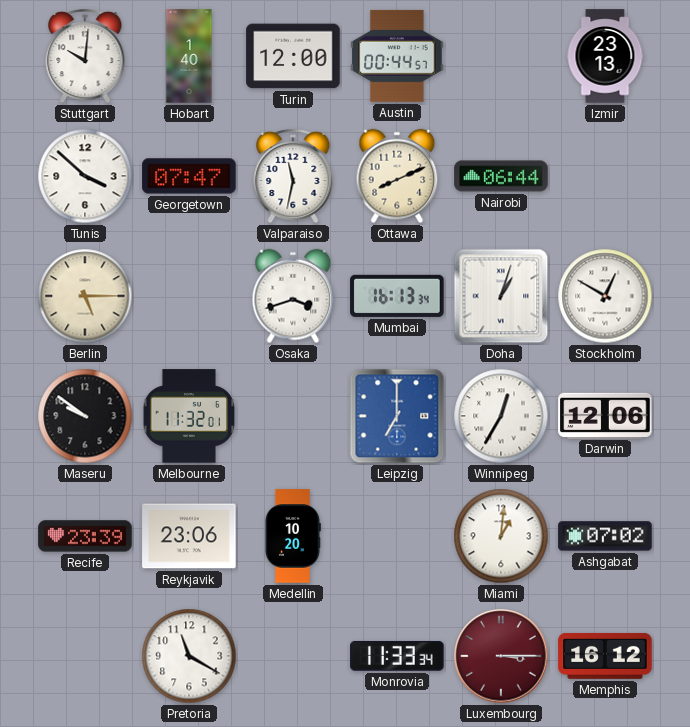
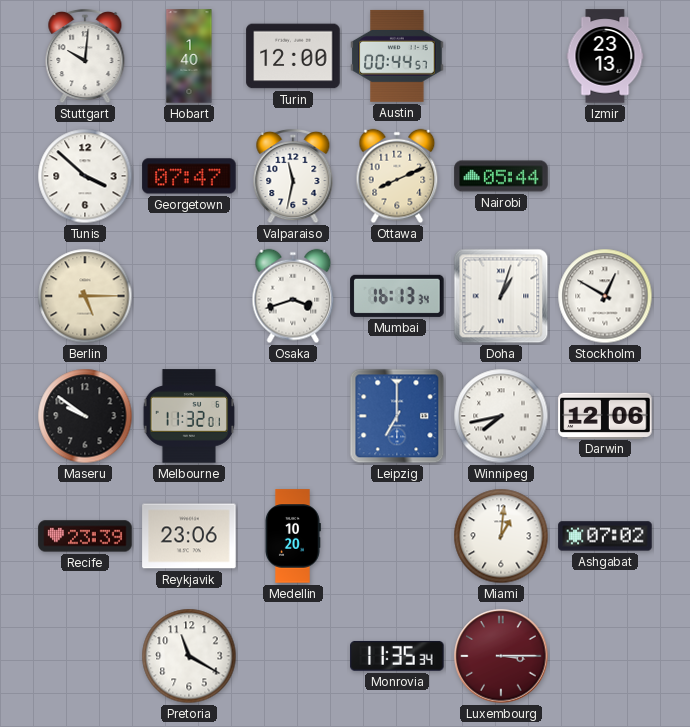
Nairobi: 06:44 -> 05:44 (501, 176)
Winnipeg: 12:35 -> 7:43 (501, 416)
Monrovia: 11:33 -> 11:35 (397, 656)
Memphis: 16:12 -> none (605, 656)
